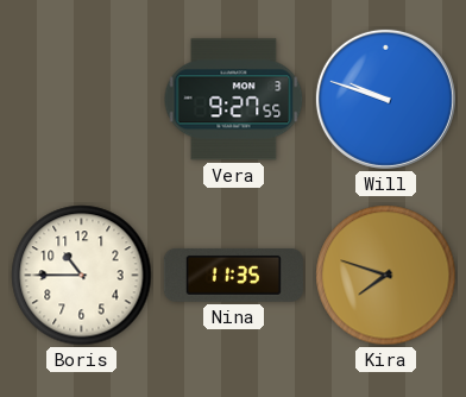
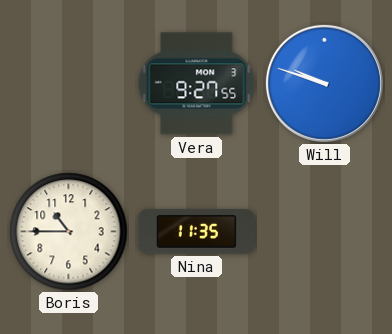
Kira: 7:48 -> none (386, 276)
